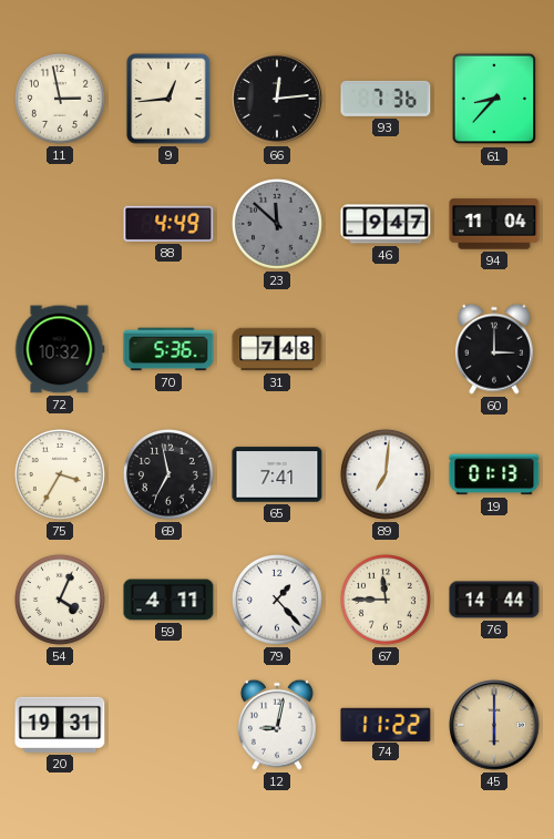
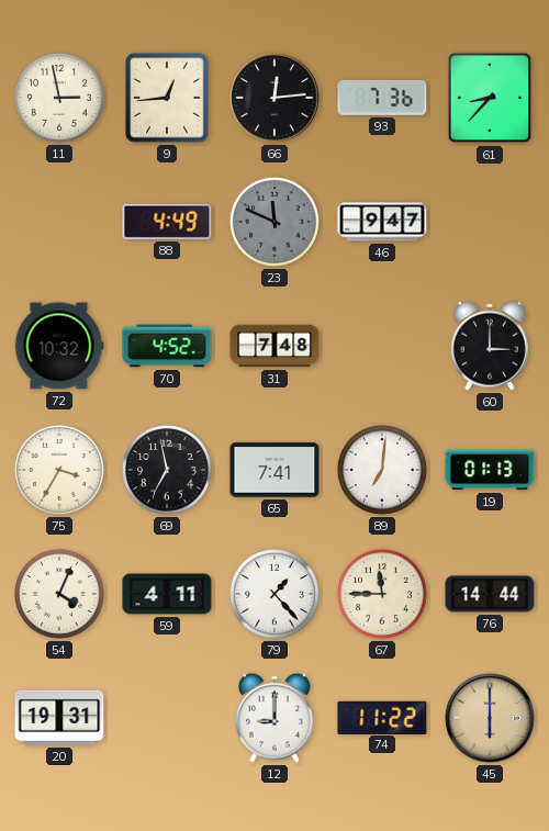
23: 11:52 -> 11:49 (274, 222)
94: 11:04 -> none (494, 224)
70: 5:36 -> 4:52 (167, 346)
12: 9:02 -> 9:00 (274, 718)
